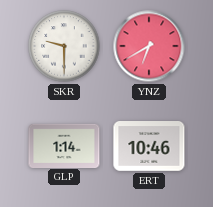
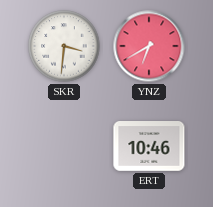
SKR: 9:30 -> 3:31 (64, 46)
GLP: 1:14 -> none (64, 145)
